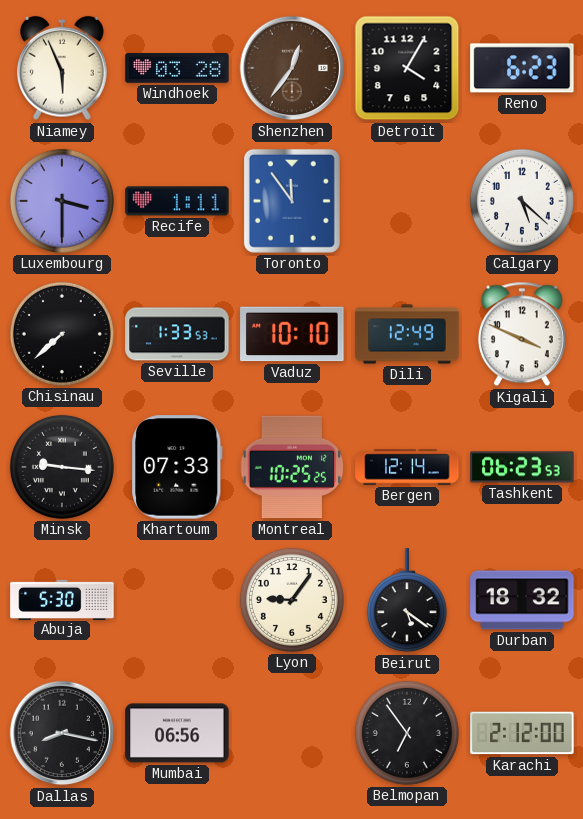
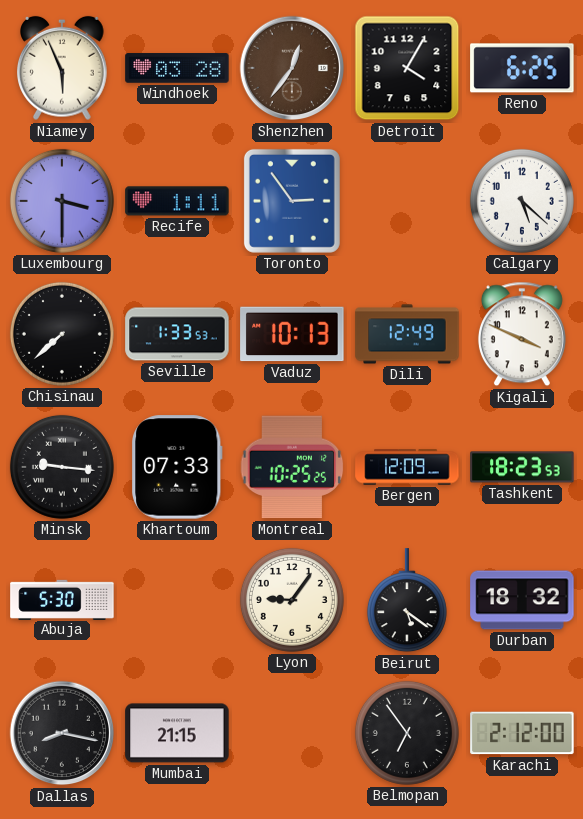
Reno: 6:23 -> 6:25 (522, 68)
Toronto: 11:54 -> 2:54 (292, 201)
Vaduz: 10:10 -> 10:13 (292, 334)
Bergen: 12:14 -> 12:09 (407, 467)
Tashkent: 06:23 -> 18:23 (522, 467)
Mumbai: 06:56 -> 21:15 (177, 733)
